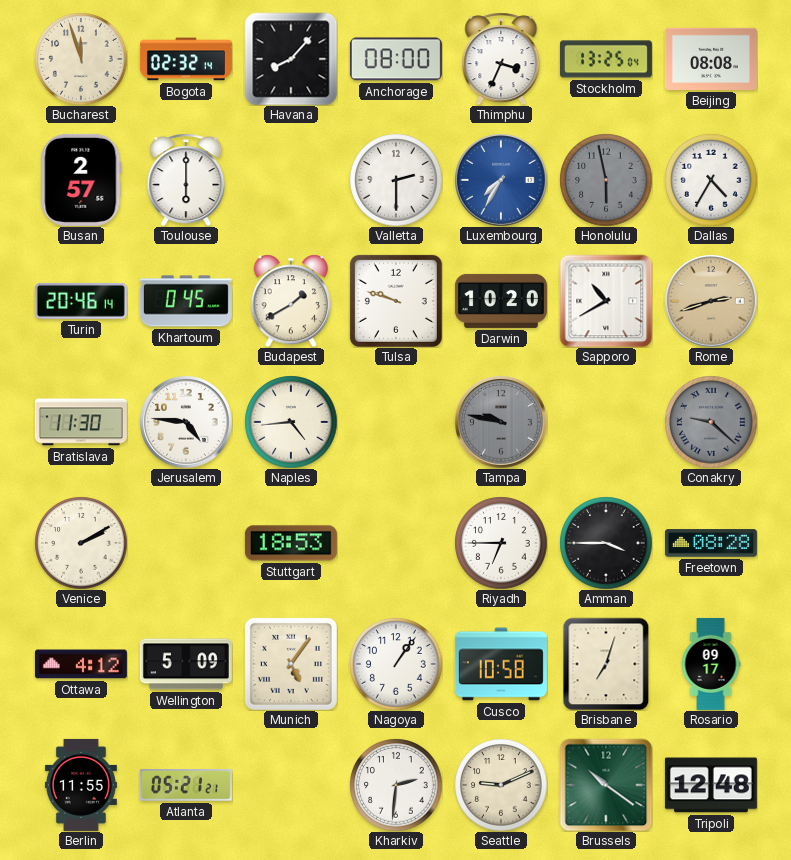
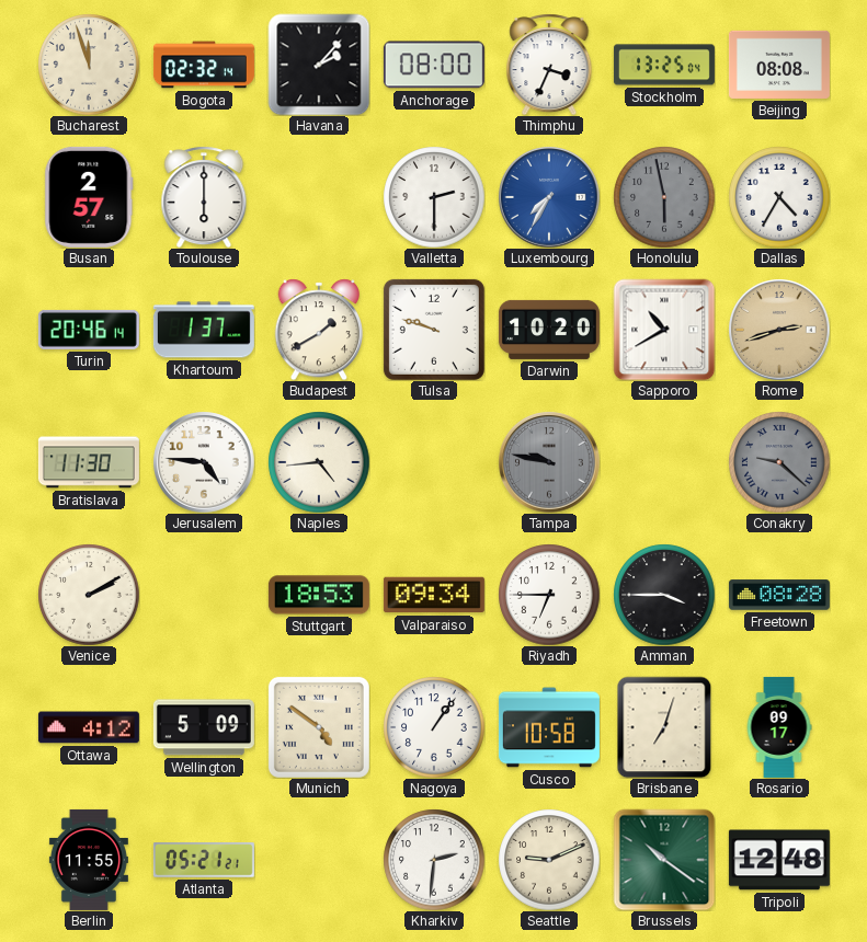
Havana: 8:07 -> 2:07 (319, 65)
Khartoum: 0:45 -> 1:37 (204, 330)
Valparaiso: none -> 09:34 (434, 595)
Munich: 5:06 -> 4:51 (319, 727)
